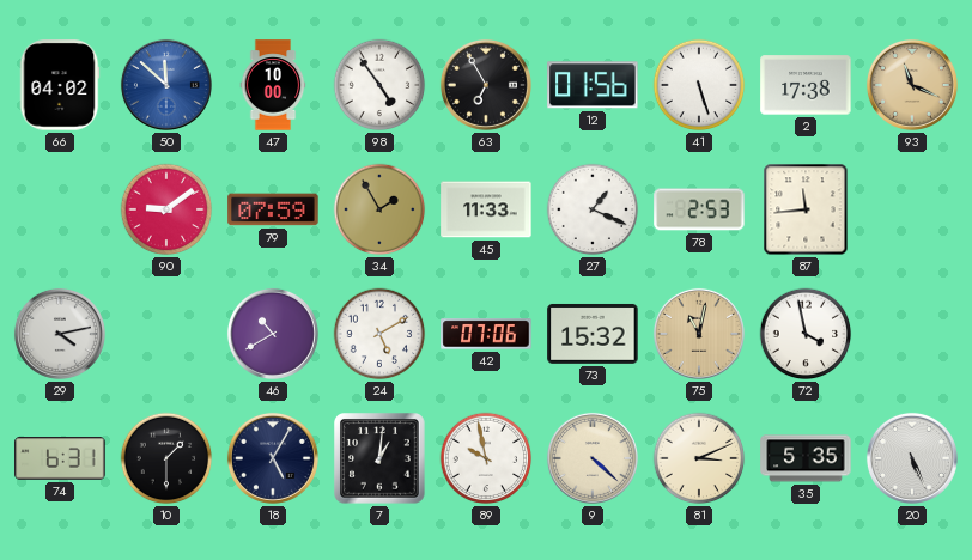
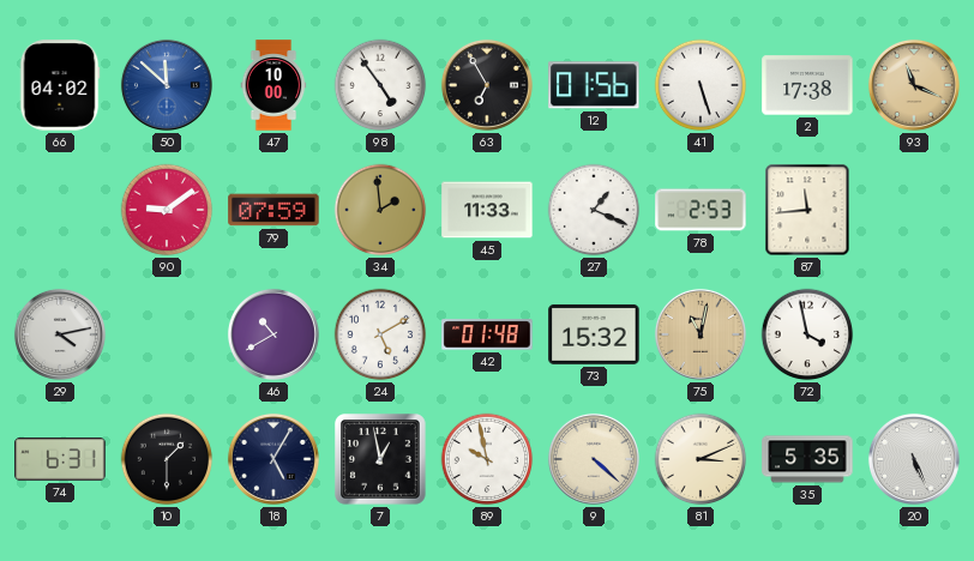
34: 1:55 -> 1:59 (380, 210)
42: 07:06 -> 01:48 (487, 334)
7: 1:01 -> 12:58 (380, 459)
